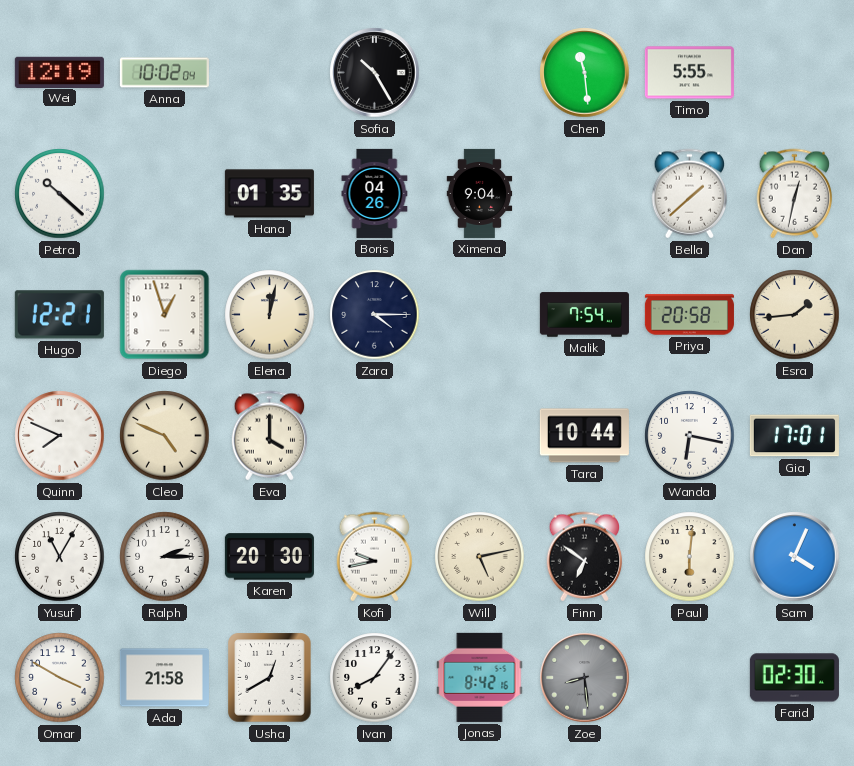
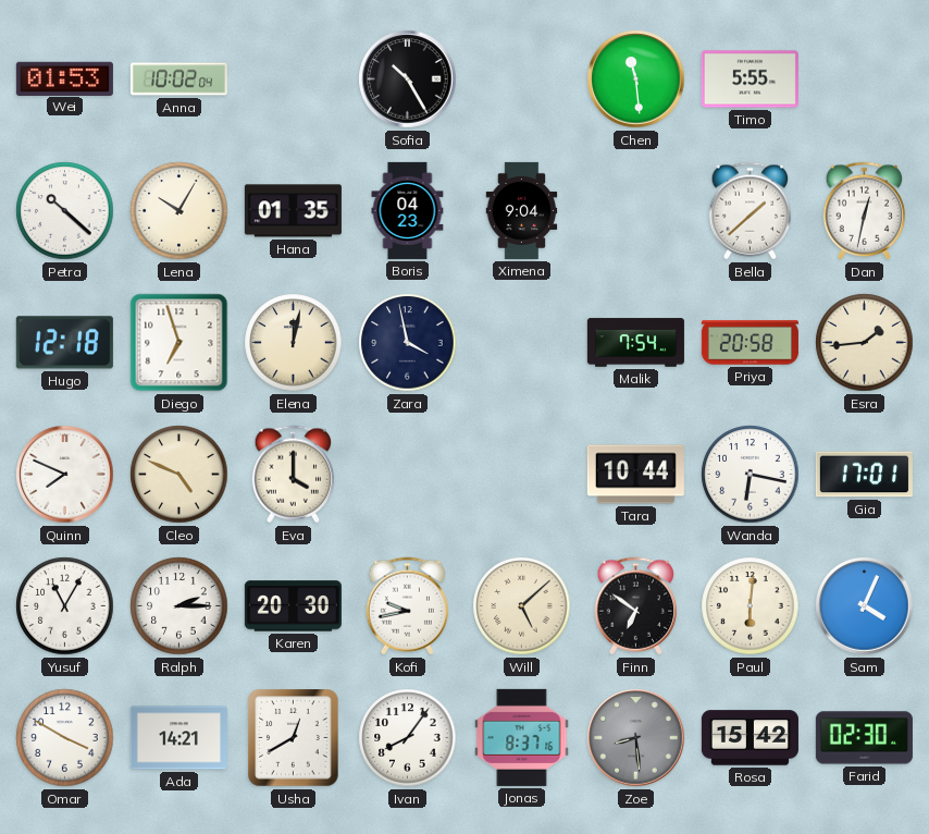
Wei: 12:19 -> 01:53 (64, 78)
Lena: none -> 10:05 (179, 211)
Boris: 04:26 -> 04:23 (408, 210)
Hugo: 12:21 -> 12:18 (64, 343)
Diego: 12:57 -> 6:57 (179, 343)
Zara: 4:15 -> 3:58 (408, 343)
Will: 5:13 -> 5:08 (522, 606)
Ada: 21:58 -> 14:21 (178, 738)
Jonas: 8:42 -> 8:37 (522, 737)
Rosa: none -> 15:42 (750, 738)
